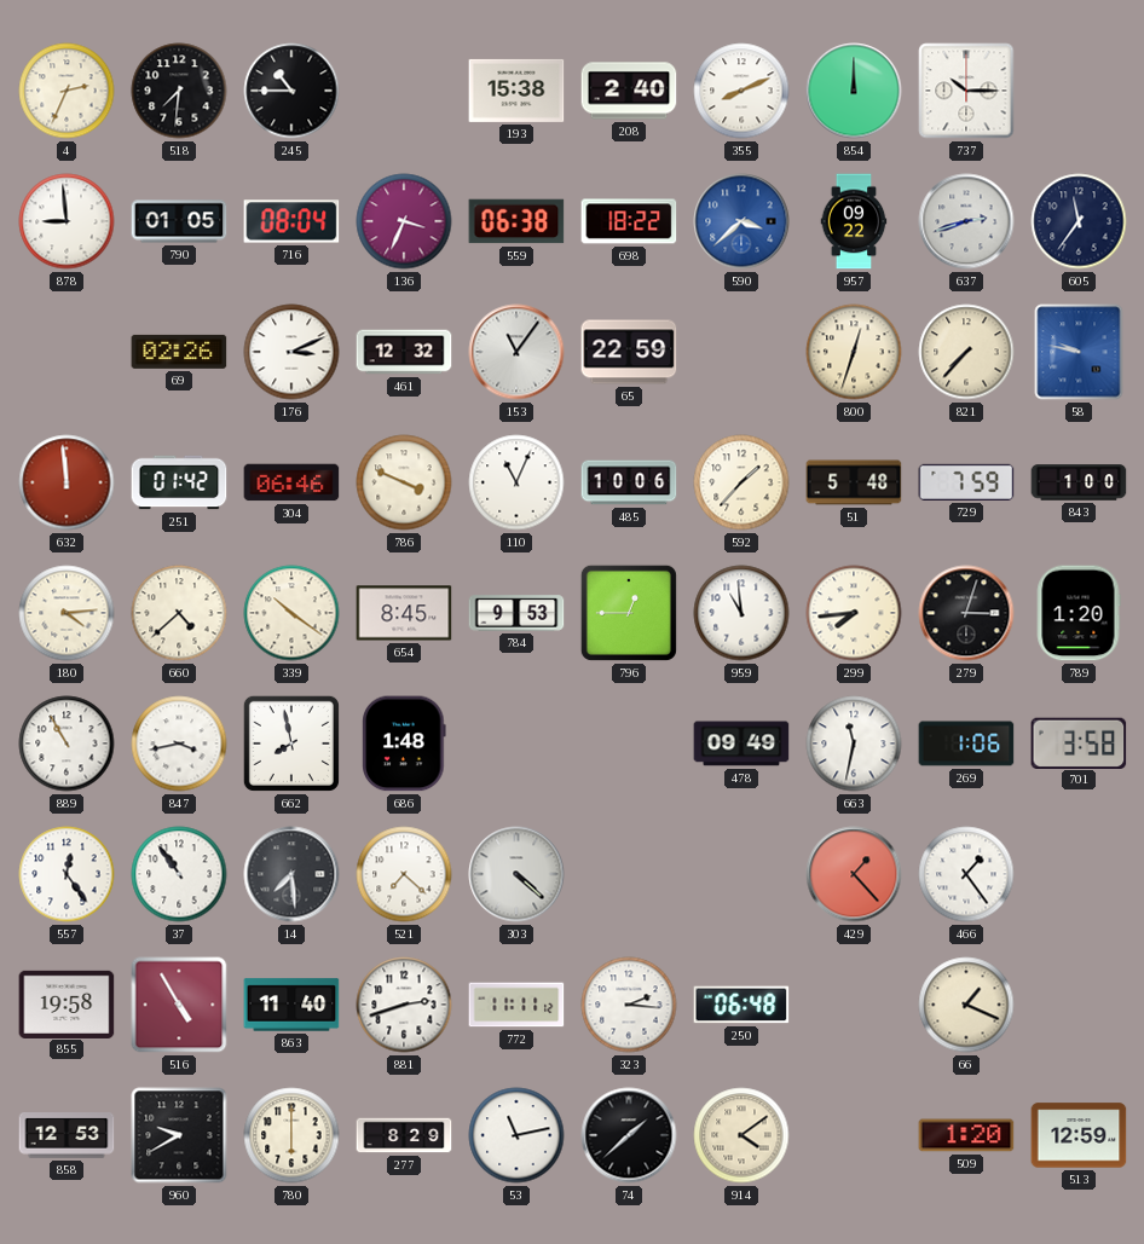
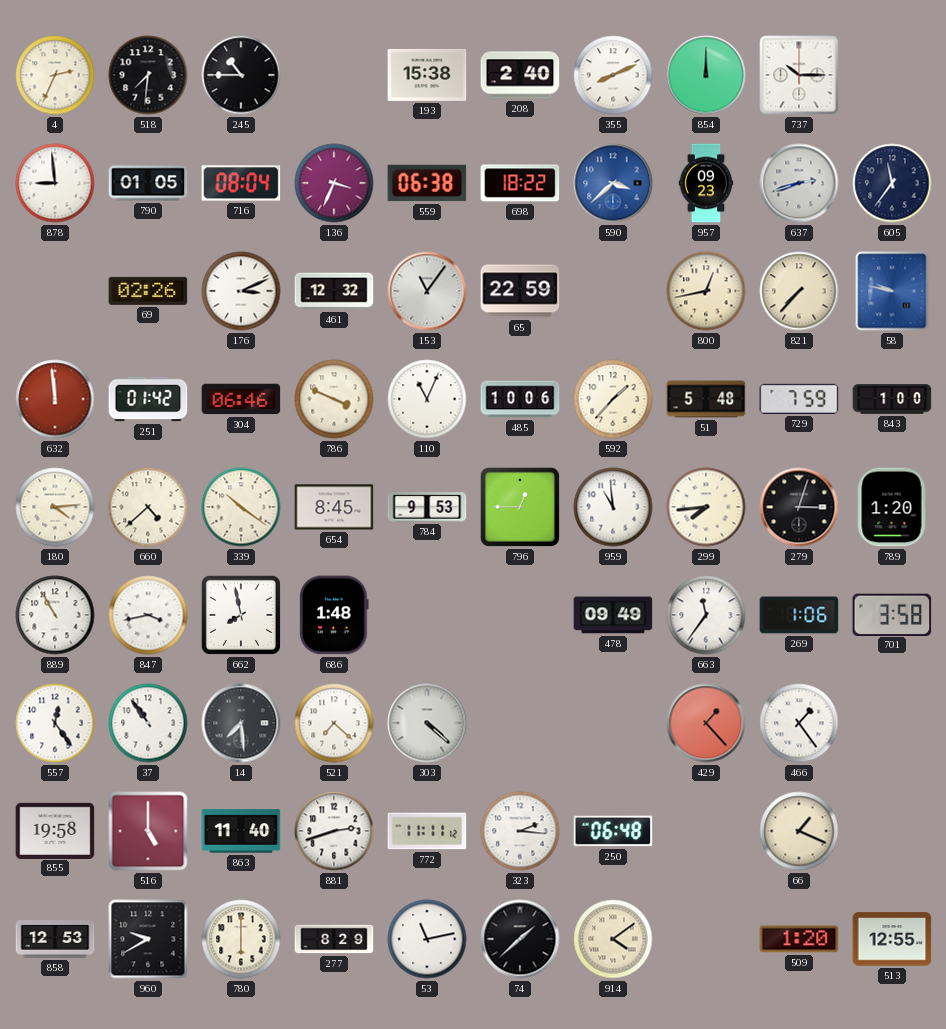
957: 09:22 -> 09:23 (706, 183)
800: 12:33 -> 12:43 (706, 291)
663: 11:32 -> 11:36 (706, 615)
516: 4:55 -> 5:00 (148, 831)
513: 12:59 -> 12:55 (892, 939)
